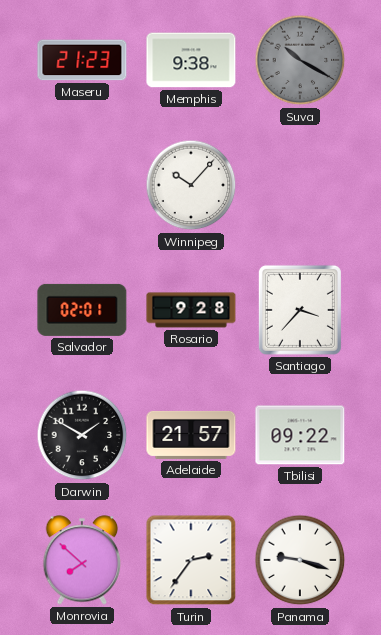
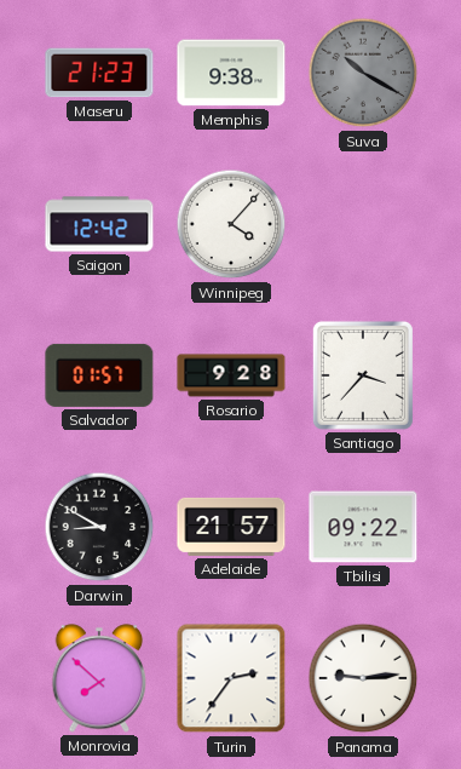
Saigon: none -> 12:42 (99, 224)
Winnipeg: 10:07 -> 4:07 (231, 224)
Salvador: 02:01 -> 01:57 (99, 375)
Darwin: 1:50 -> 8:50 (99, 527)
Panama: 9:18 -> 9:14 (363, 678)
